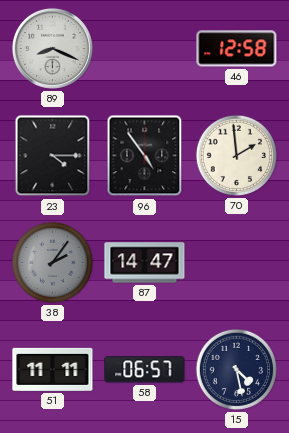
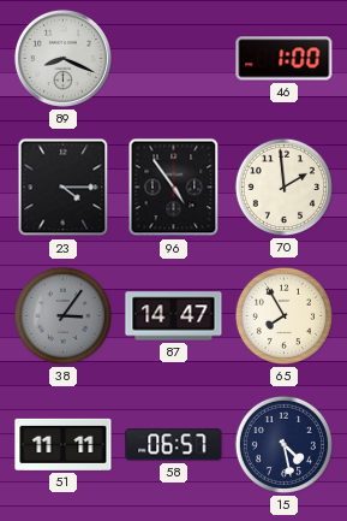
46: 12:58 -> 1:00 (285, 59)
38: 2:06 -> 3:06 (62, 315)
65: none -> 7:55 (283, 315)
